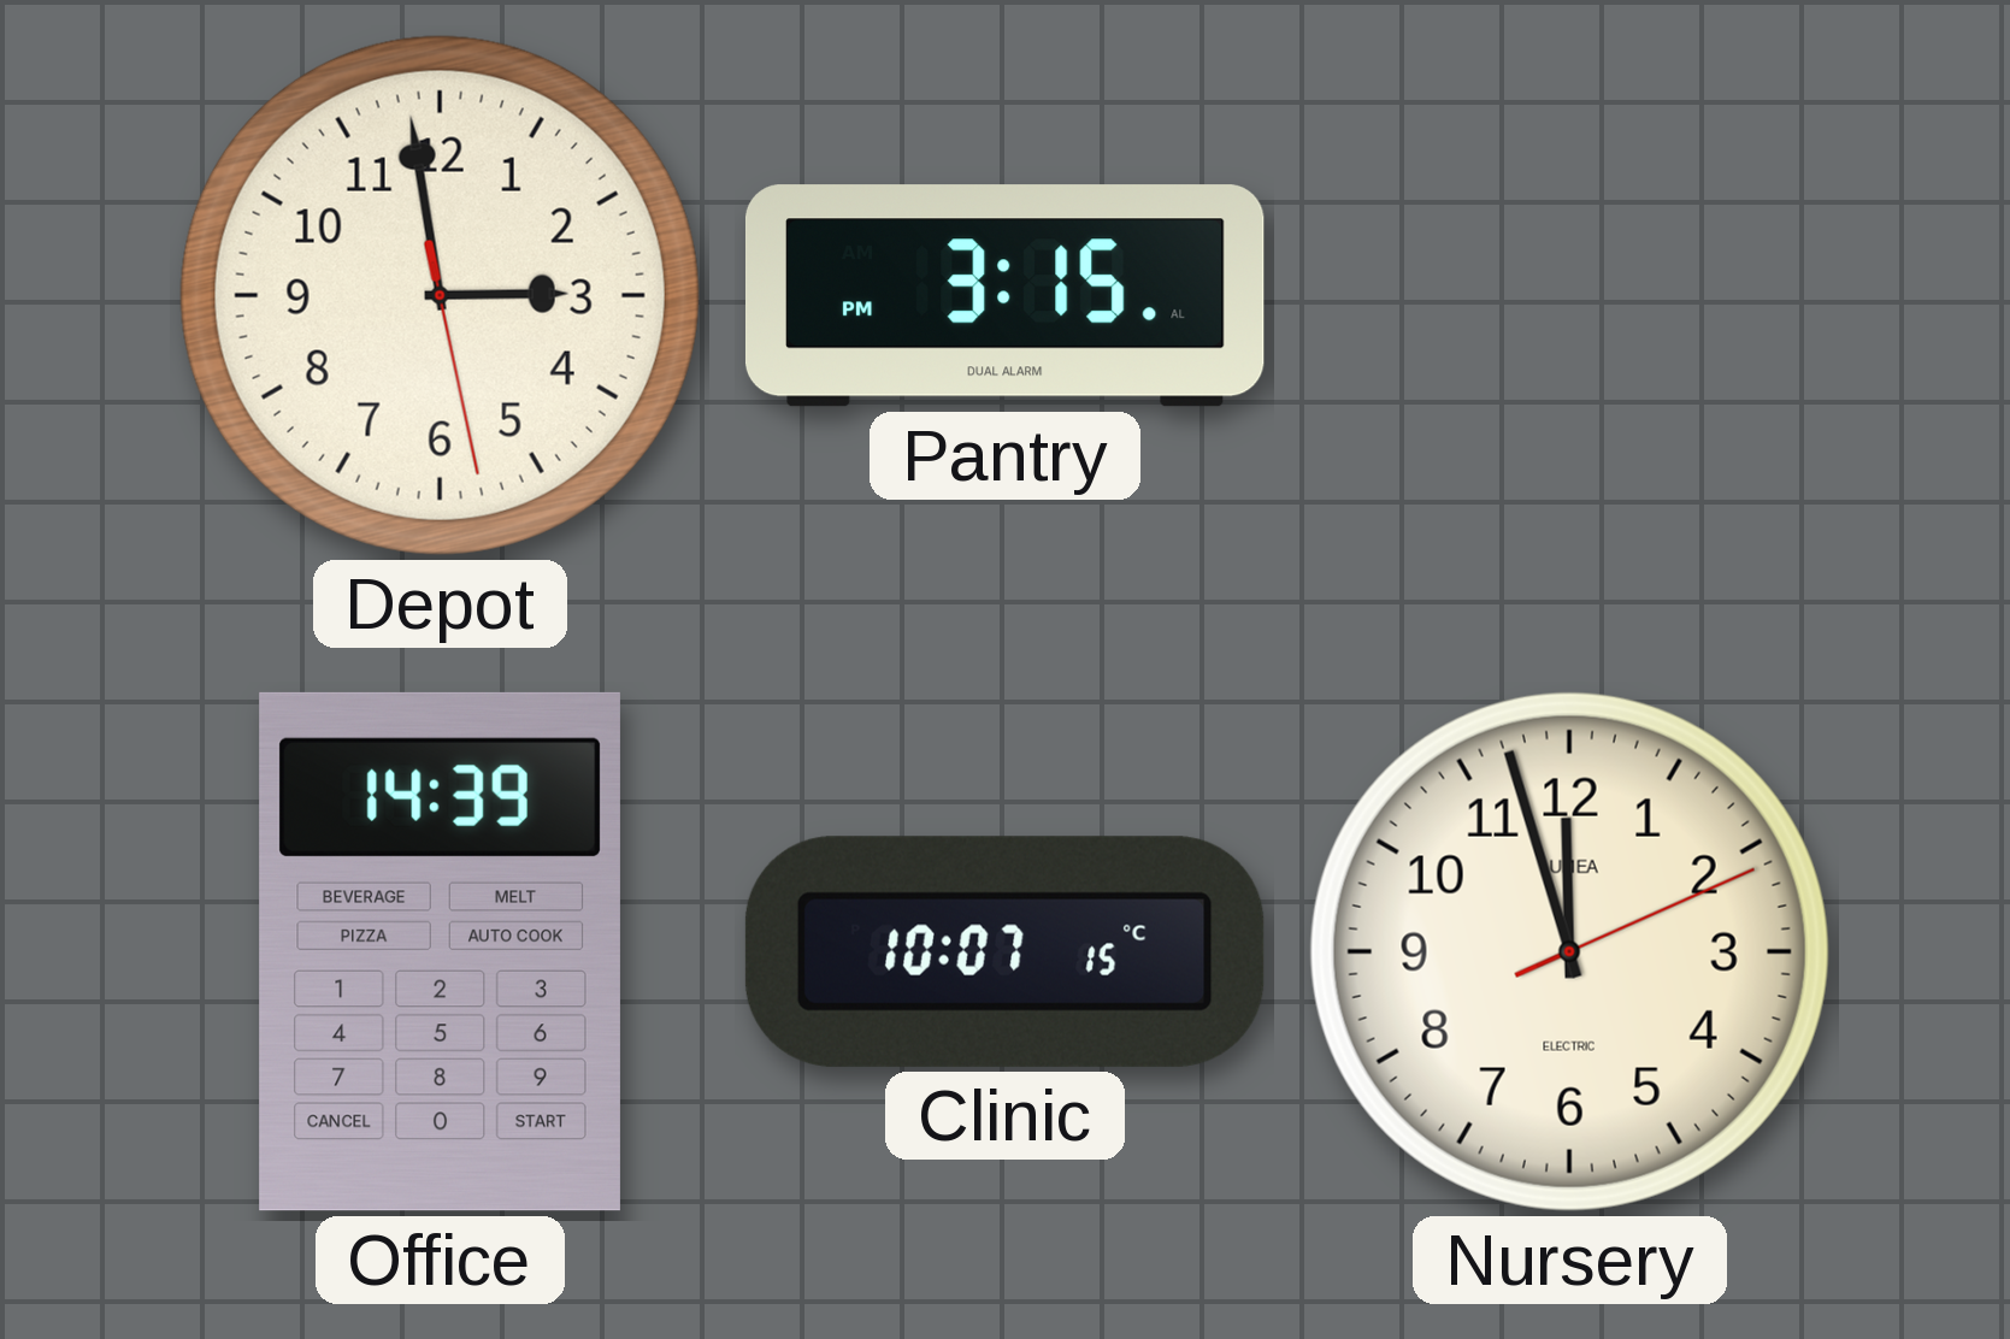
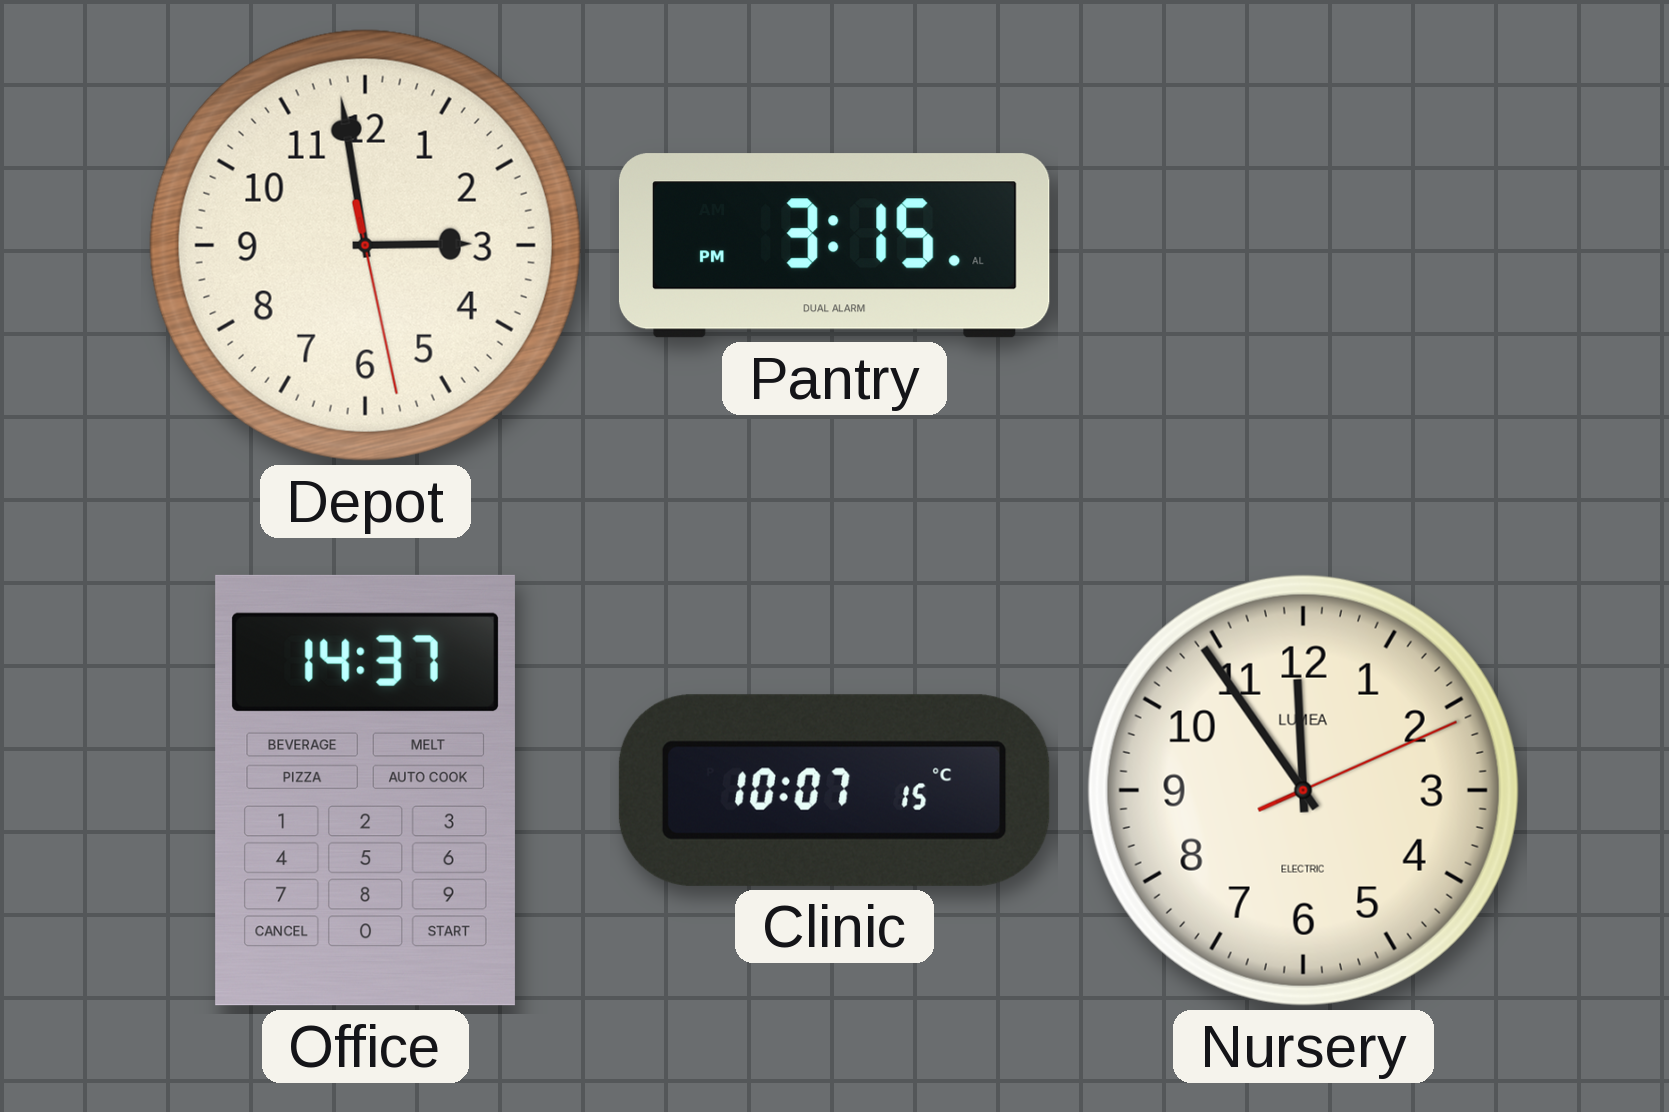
Office: 14:39 -> 14:37 (365, 790)
Nursery: 11:57 -> 11:54 (1303, 790)
